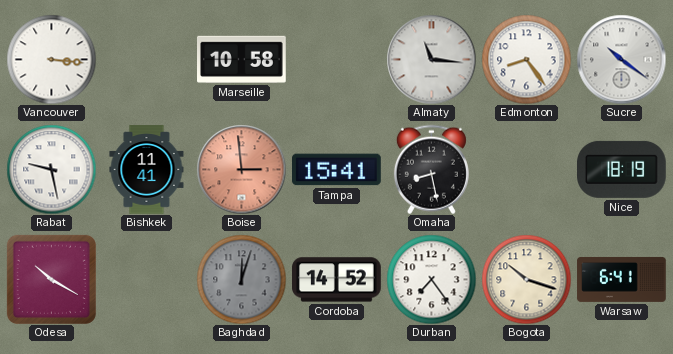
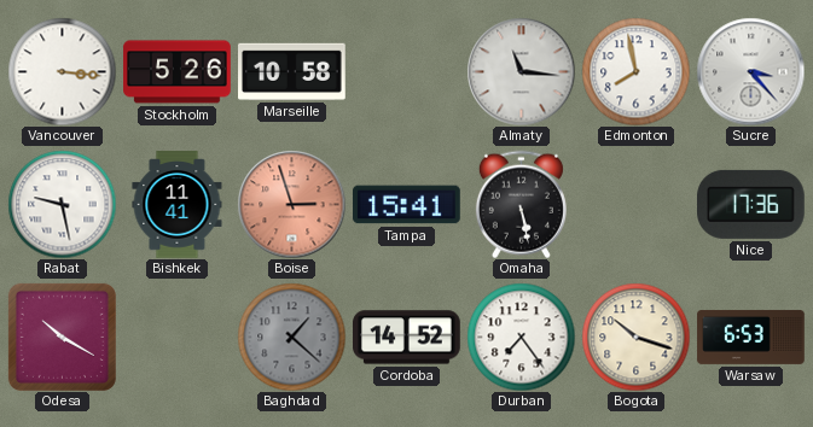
Stockholm: none -> 5:26 (178, 72)
Edmonton: 8:24 -> 7:58 (635, 71)
Sucre: 10:21 -> 3:23 (750, 71)
Boise: 2:59 -> 2:57 (291, 204)
Omaha: 8:28 -> 5:28 (521, 204)
Nice: 18:19 -> 17:36 (751, 204)
Baghdad: 12:03 -> 1:22 (291, 337)
Warsaw: 6:41 -> 6:53 (751, 337)
